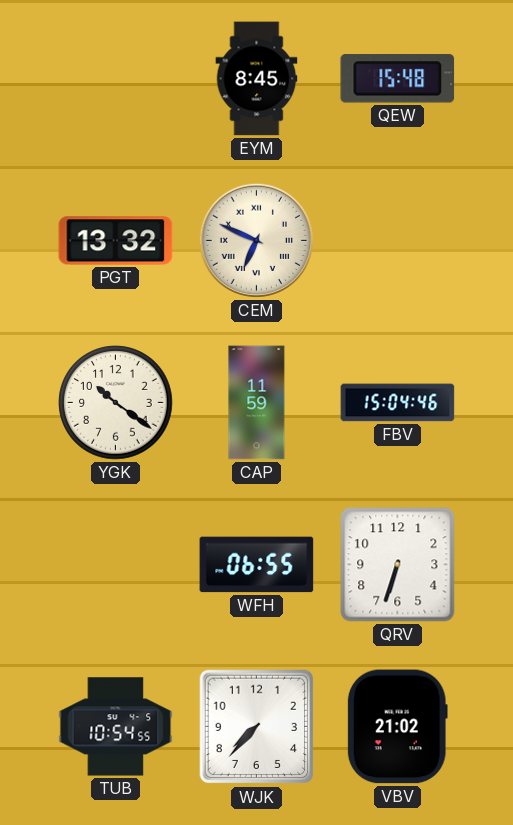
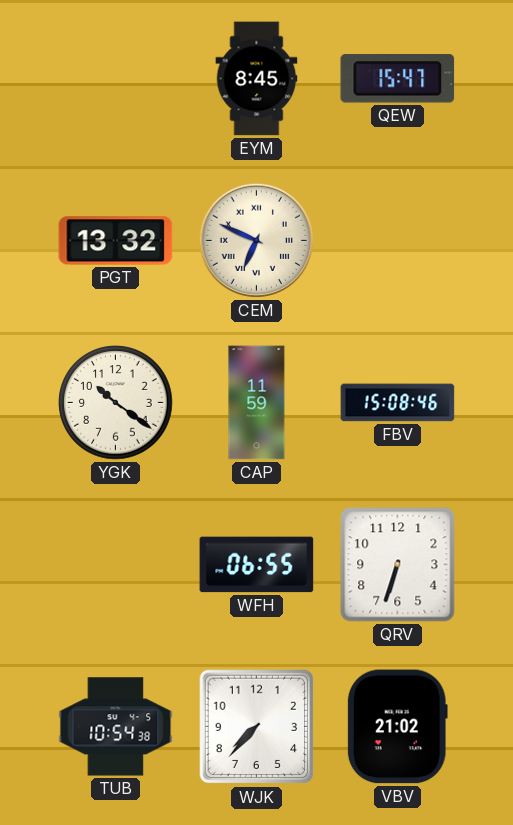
QEW: 15:48 -> 15:47 (398, 79)
FBV: 15:04 -> 15:08 (398, 403)
TUB: 10:54:55 -> 10:54:38 (116, 727)
